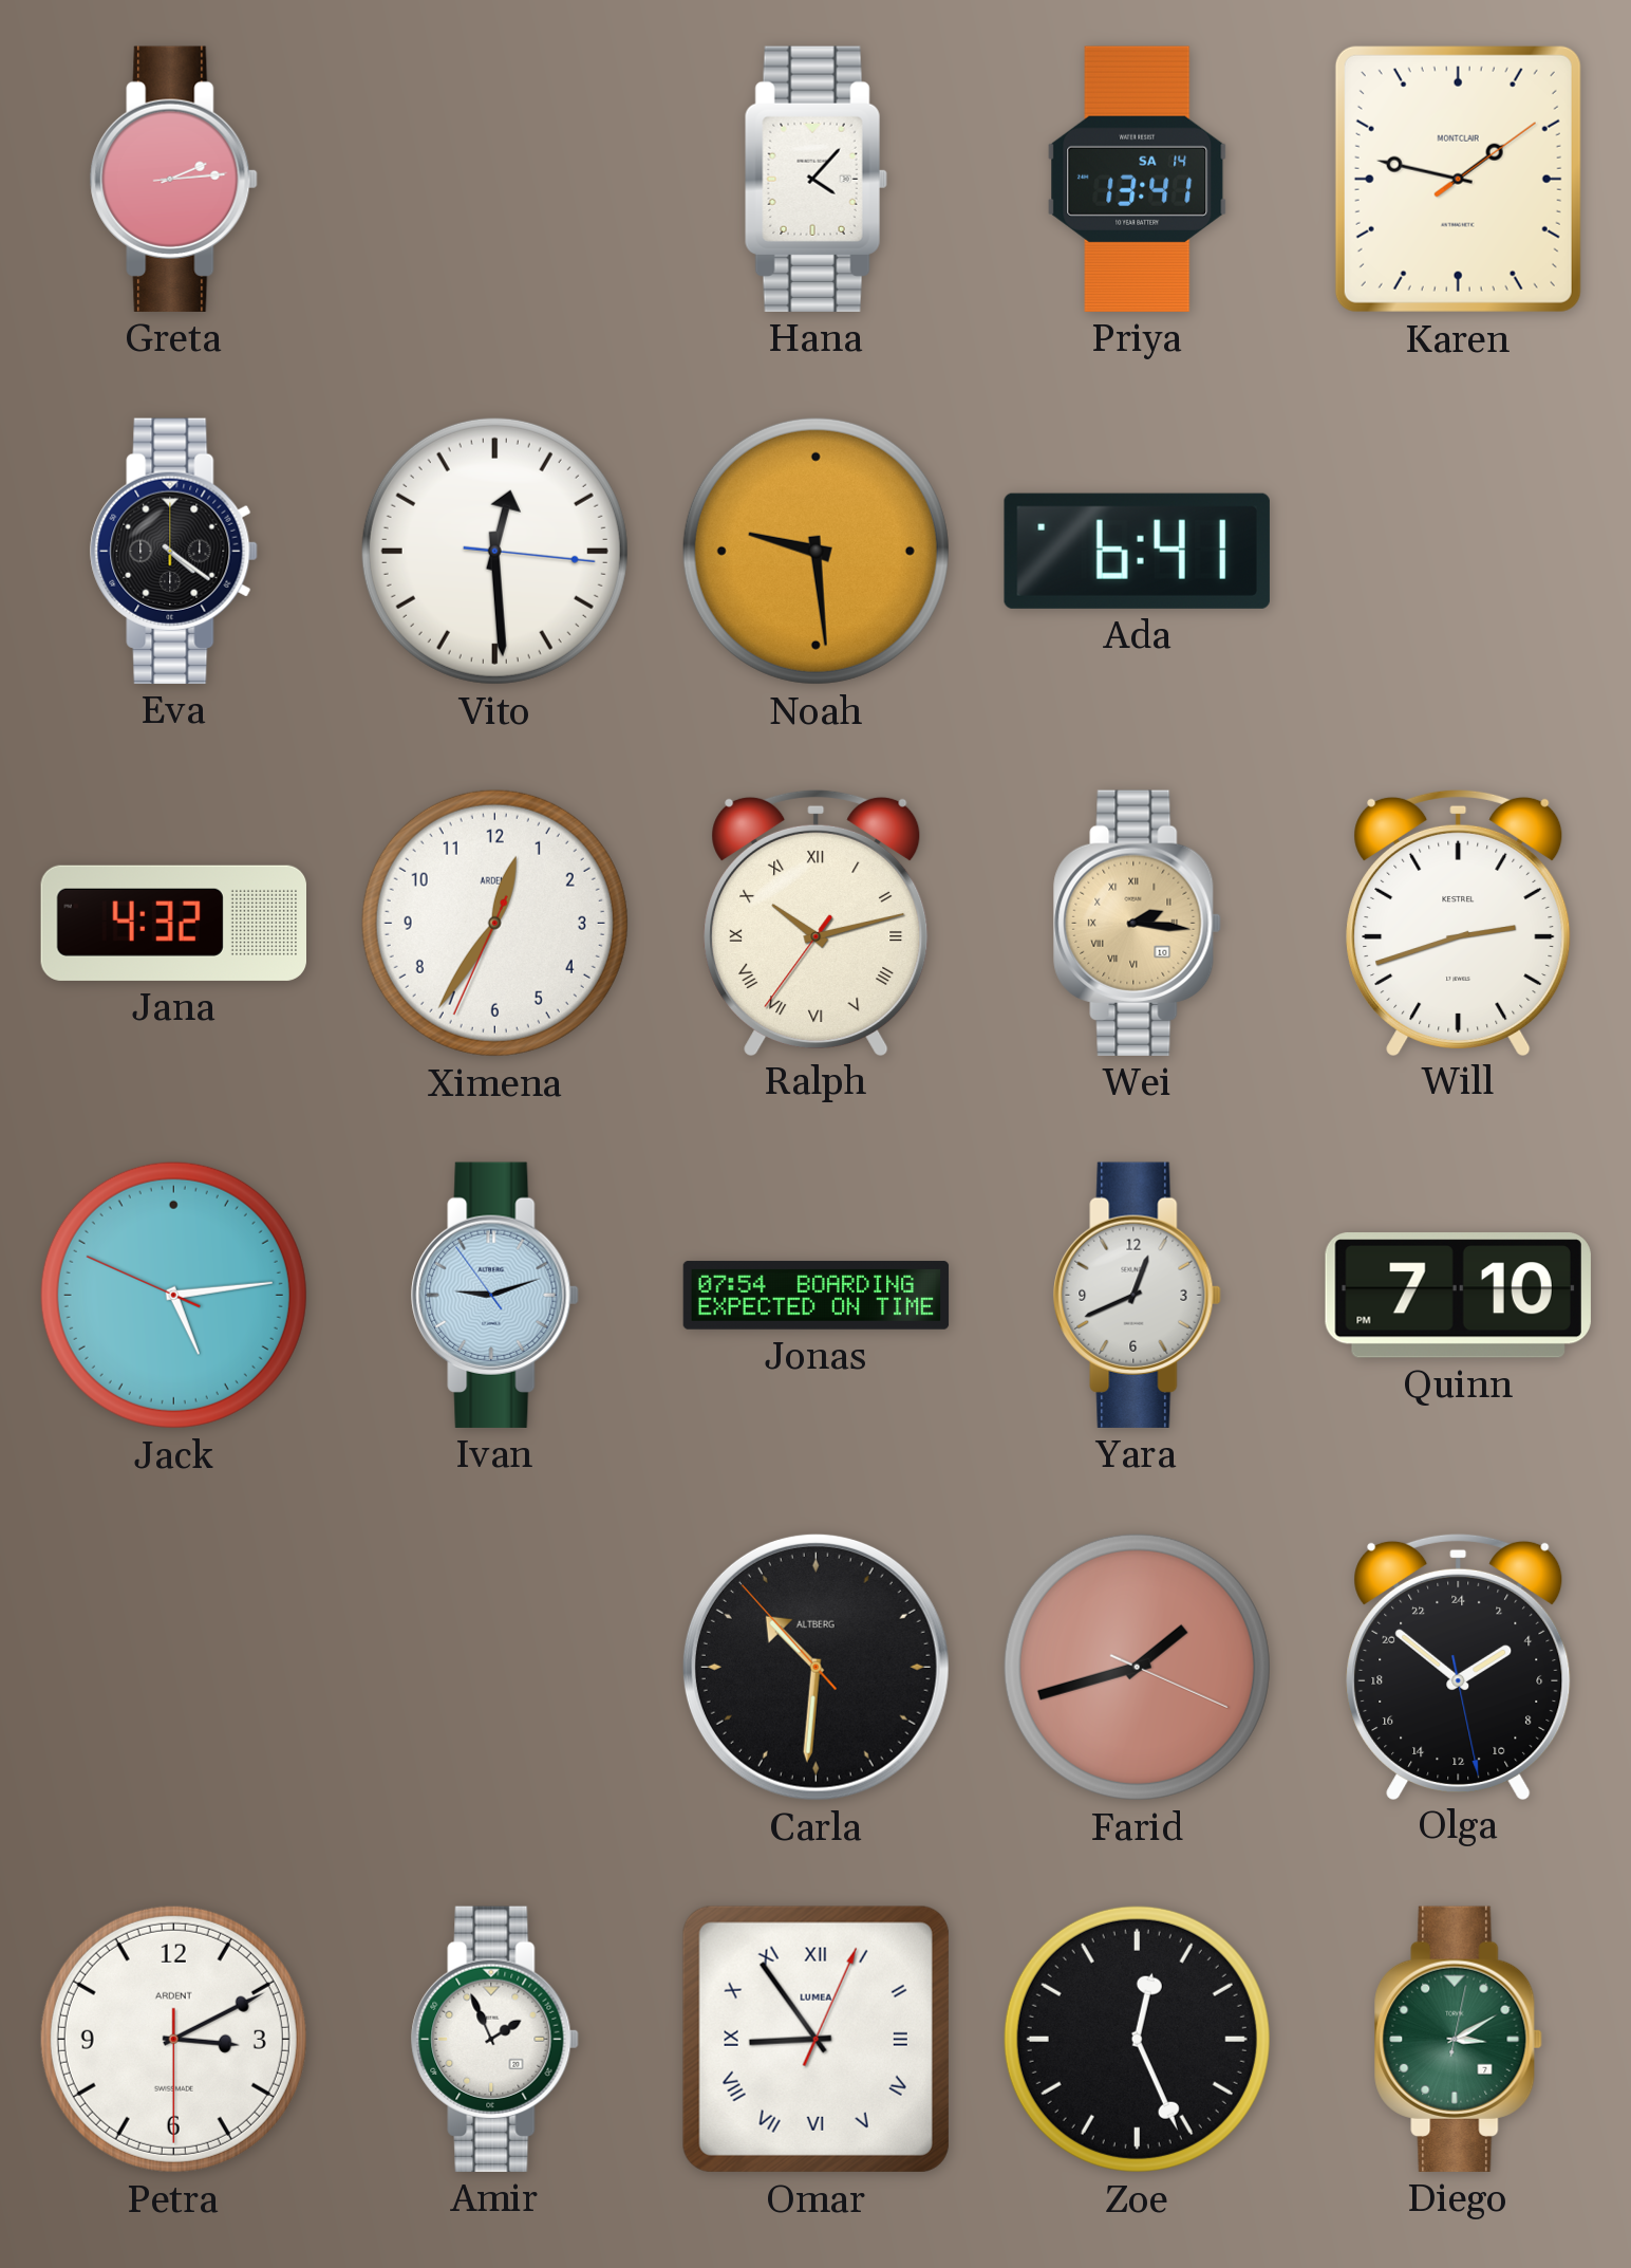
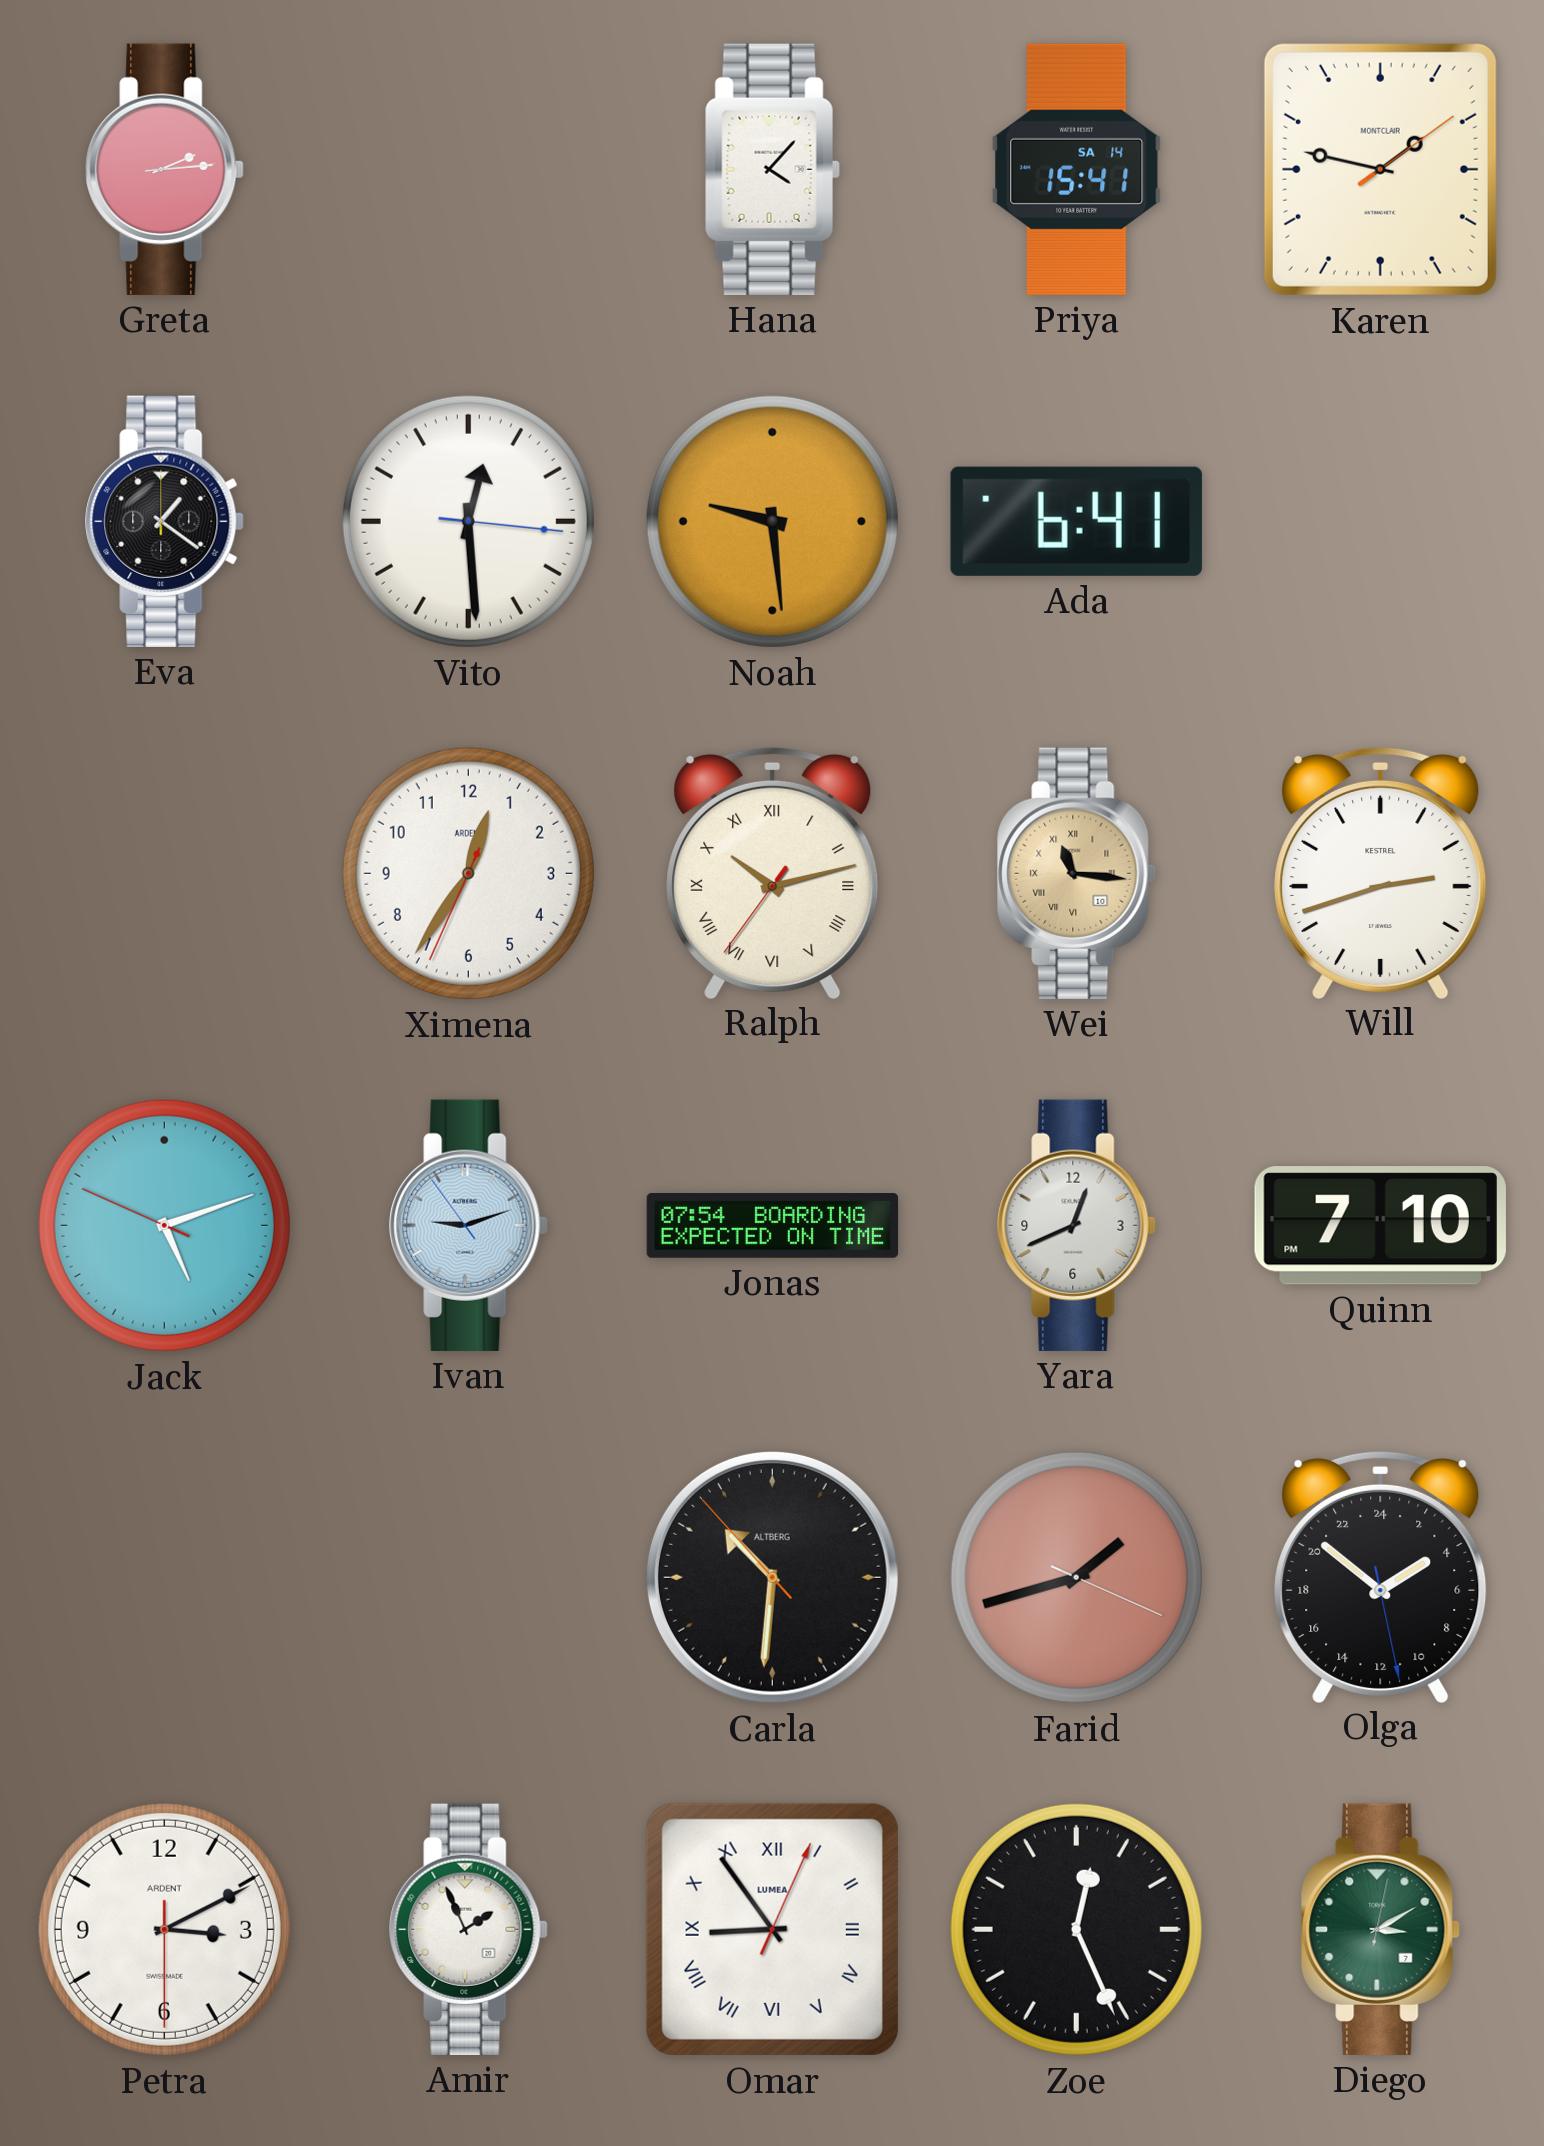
Priya: 13:41 -> 15:41 (1077, 169)
Eva: 4:21 -> 1:21 (165, 521)
Jana: 4:32 -> none (173, 923)
Wei: 2:16 -> 11:16 (1077, 873)
Jack: 5:13 -> 5:11 (164, 1225)
